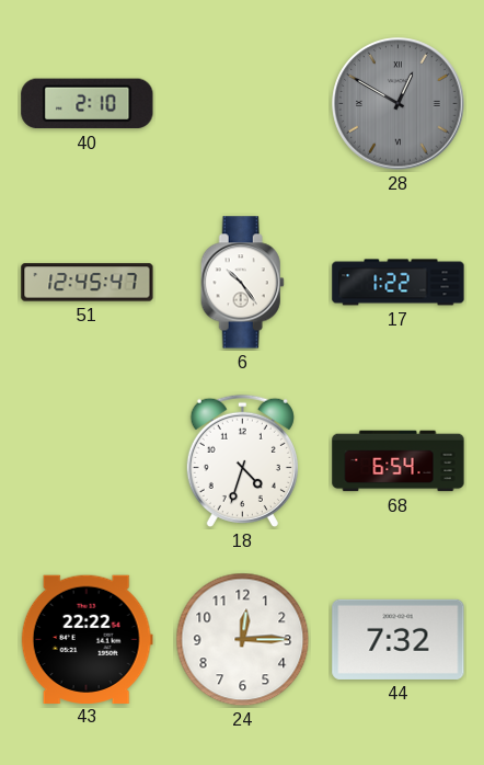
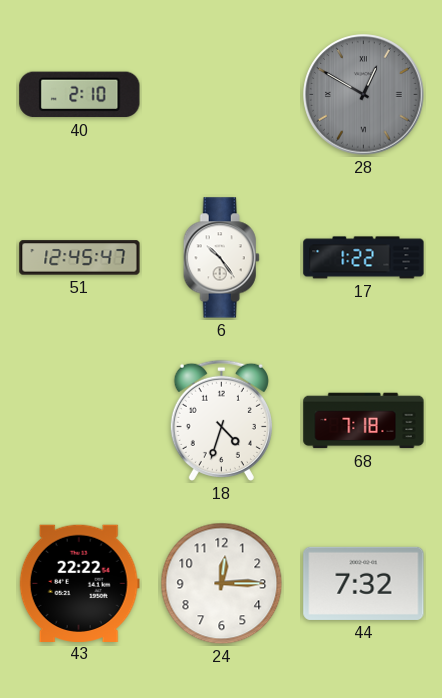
68: 6:54 -> 7:18 (364, 421)
